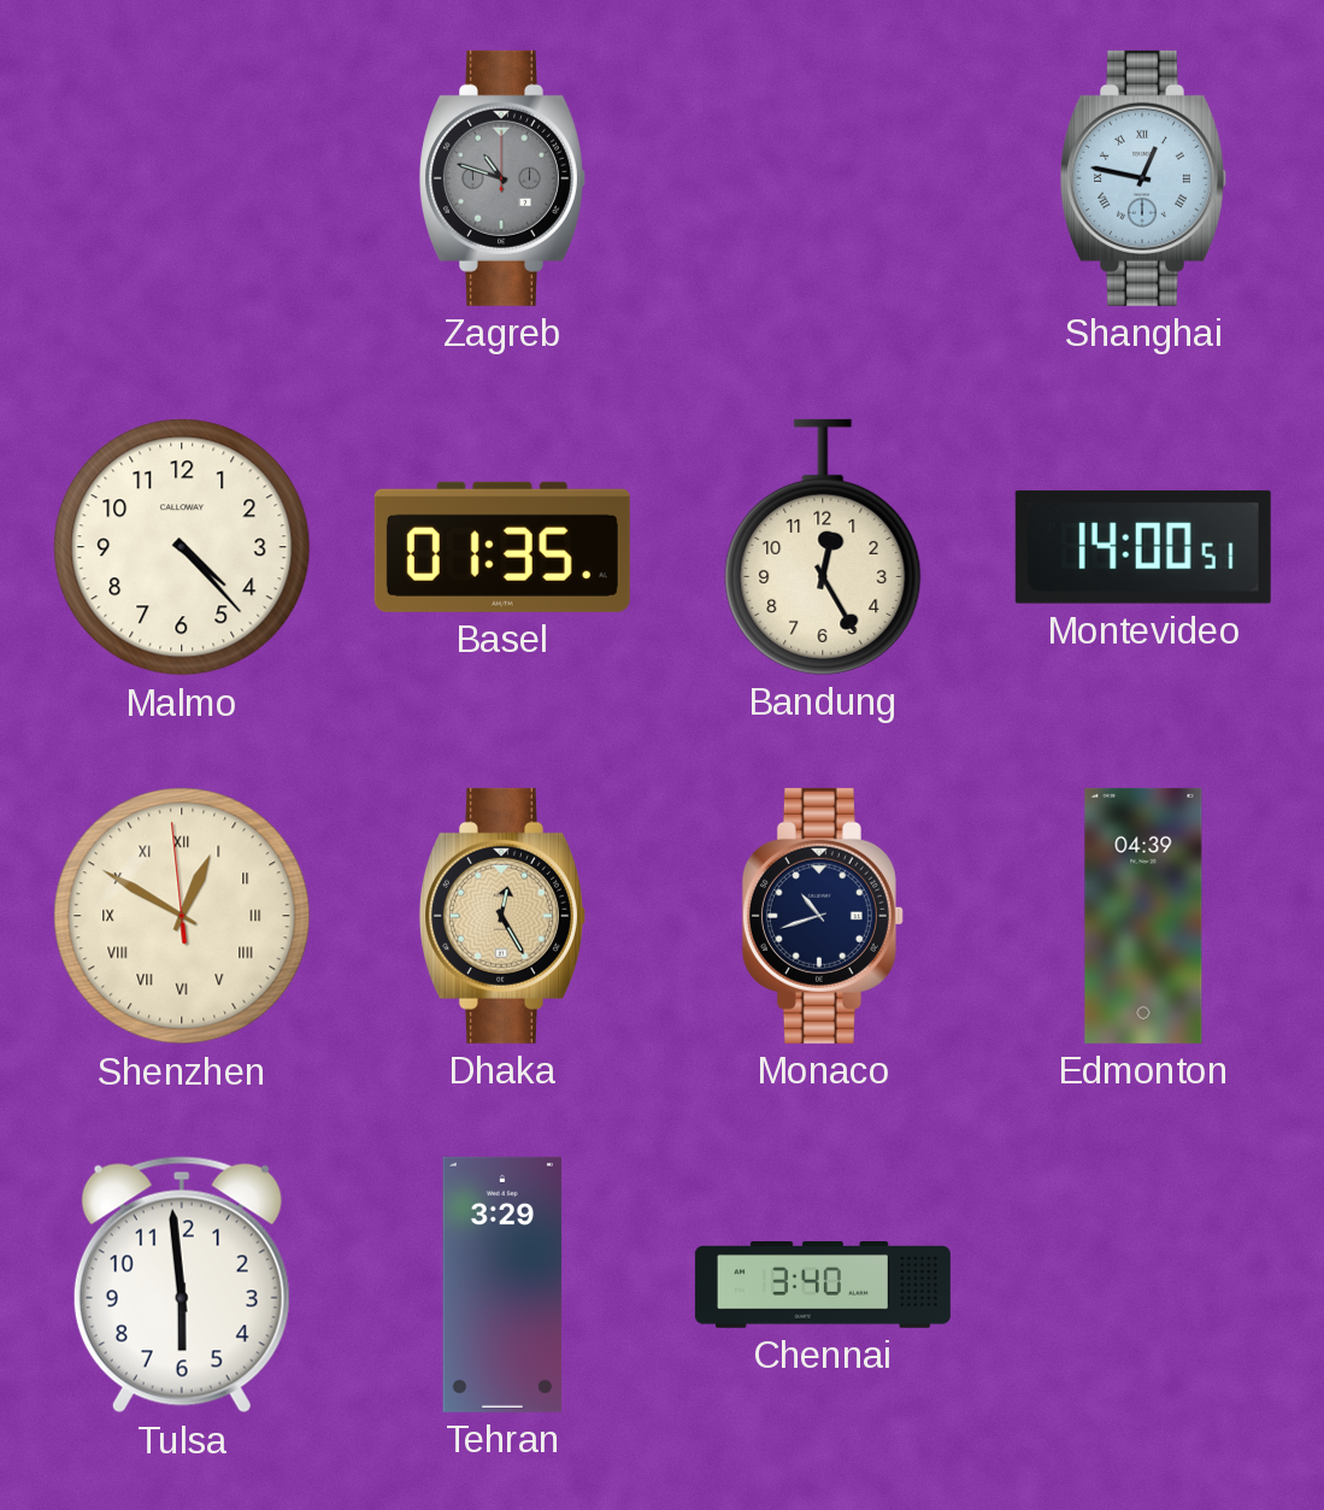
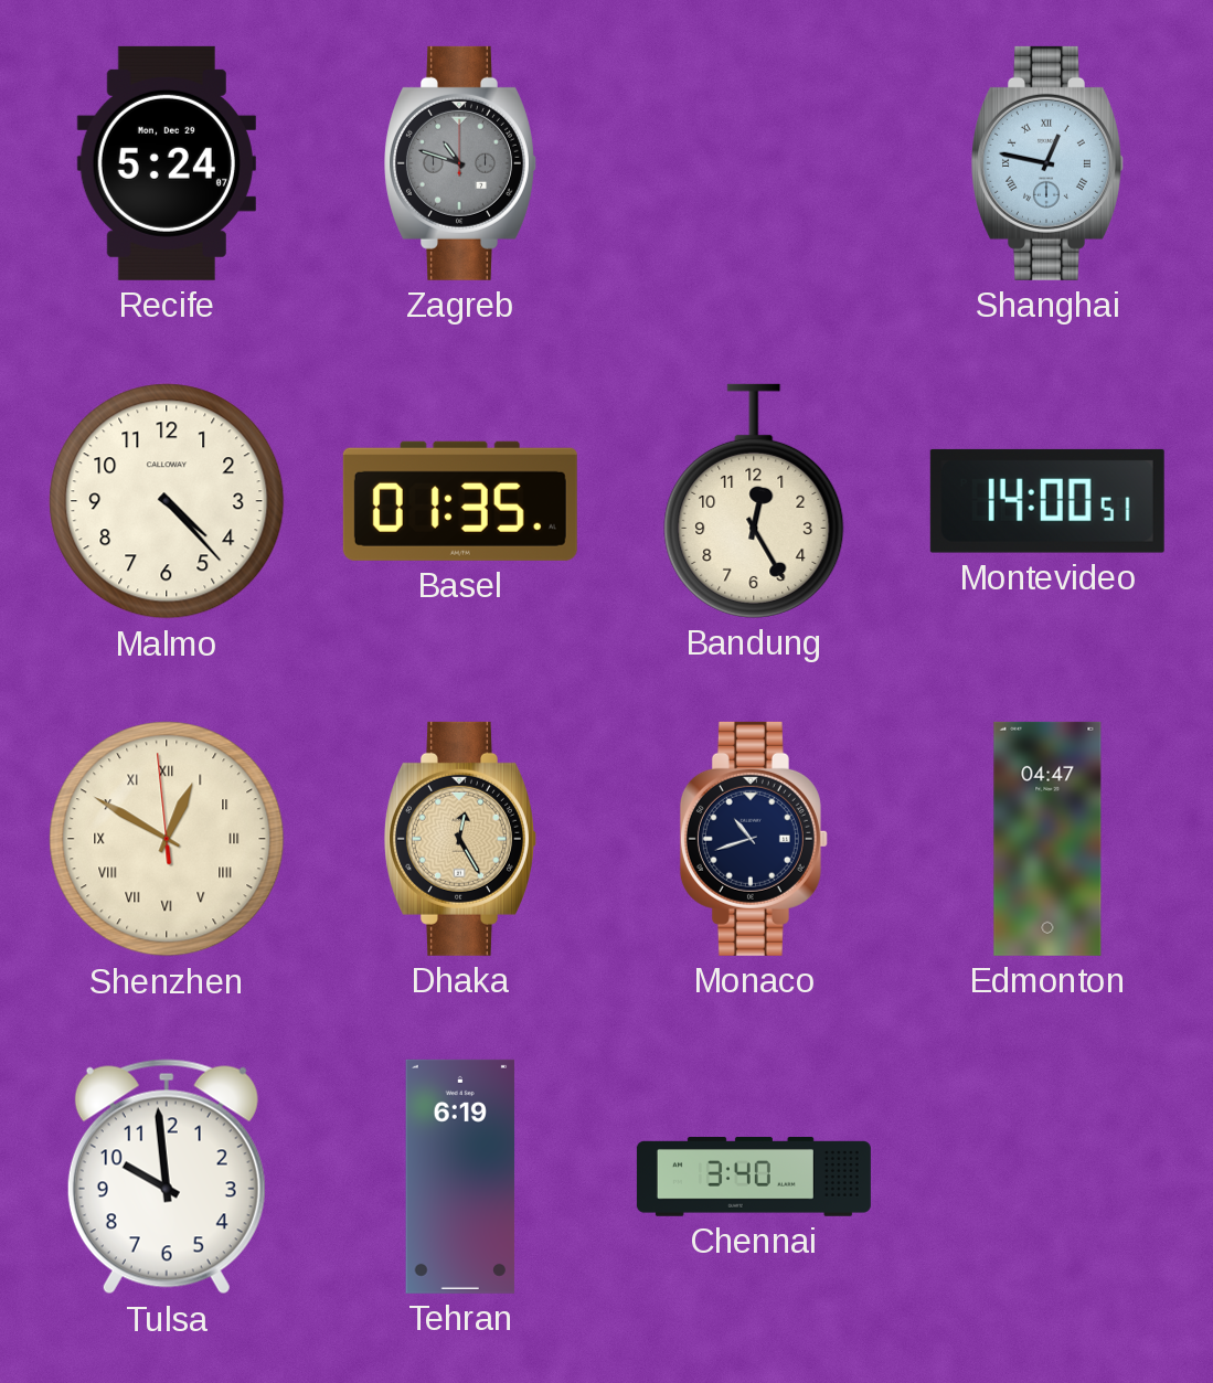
Recife: none -> 5:24 (167, 163)
Edmonton: 04:39 -> 04:47 (1047, 839)
Tulsa: 5:59 -> 9:59 (167, 1177)
Tehran: 3:29 -> 6:19 (460, 1177)
